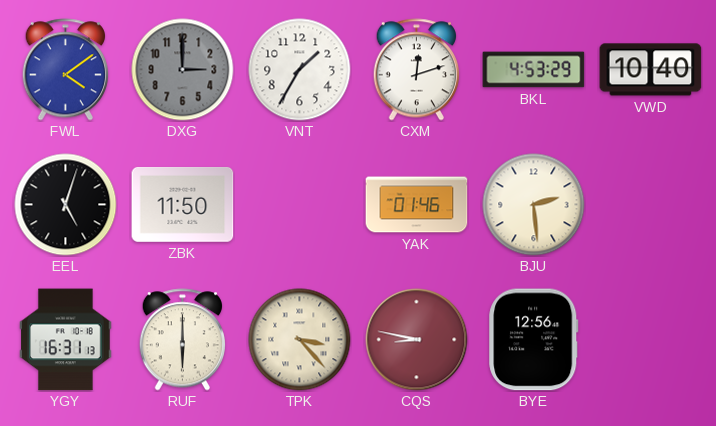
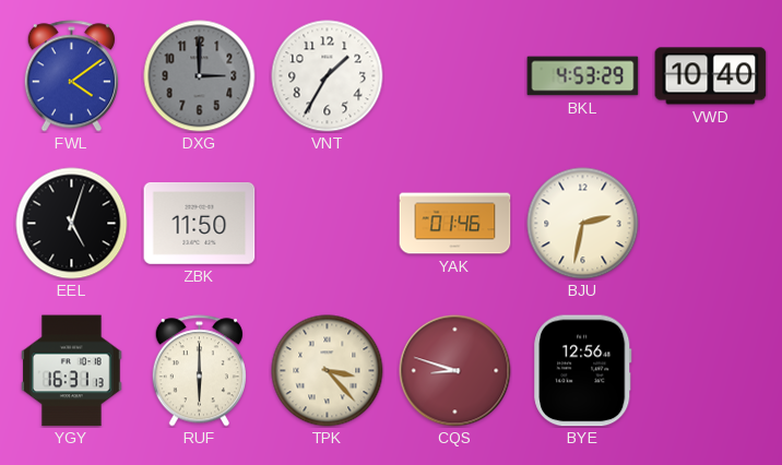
CXM: 12:12 -> none (416, 70)
BJU: 2:29 -> 2:32 (583, 224)
CQS: 8:47 -> 8:48 (455, 371)
